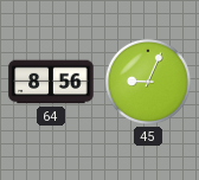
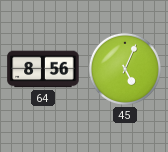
45: 9:04 -> 5:04 (125, 69)
